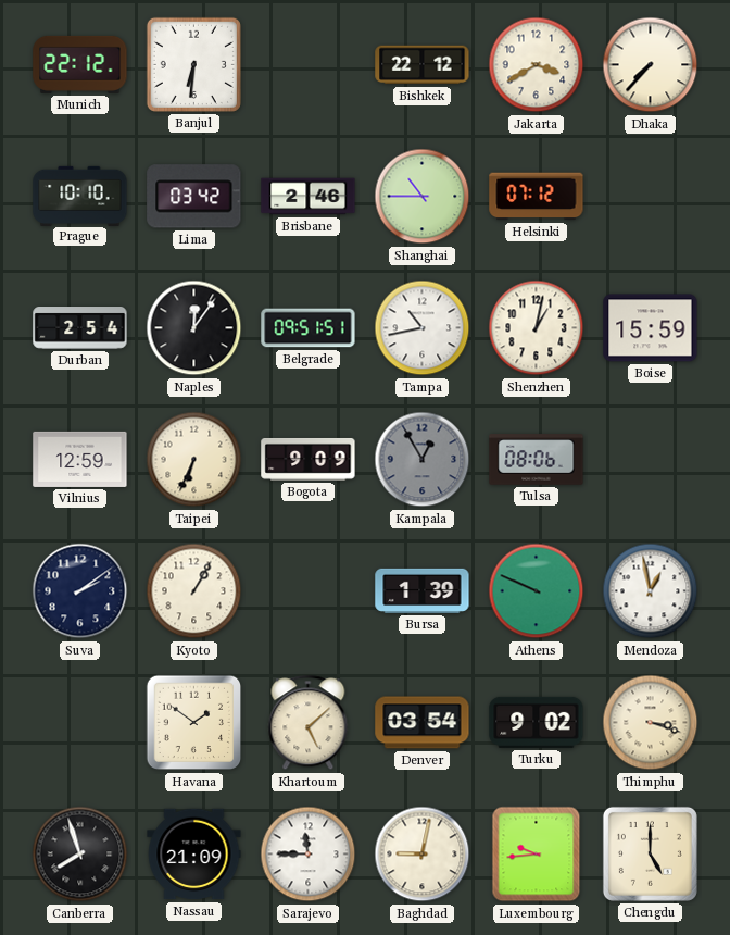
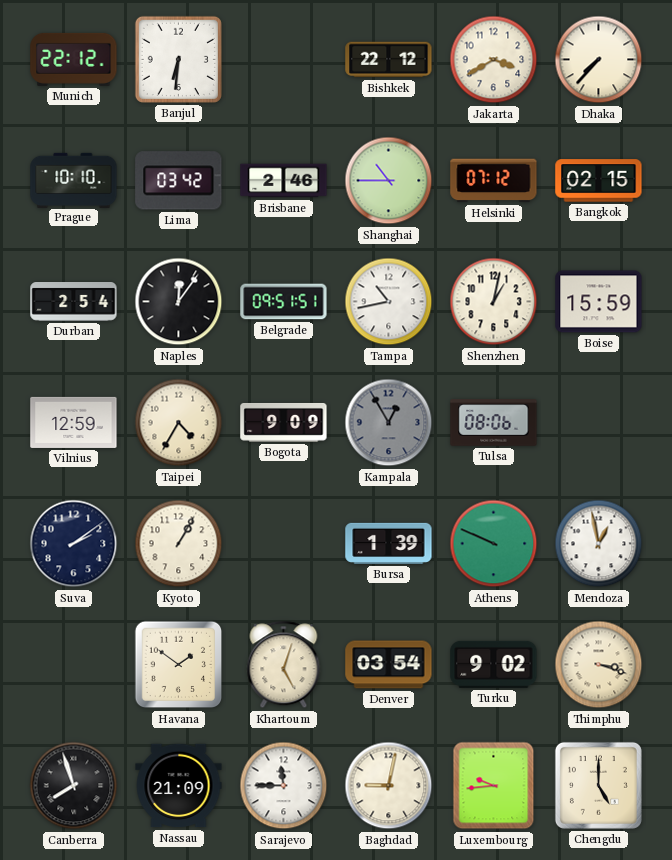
Bangkok: none -> 02:15 (599, 181)
Taipei: 6:34 -> 4:35 (179, 423)
Khartoum: 5:08 -> 5:03 (284, 665)
